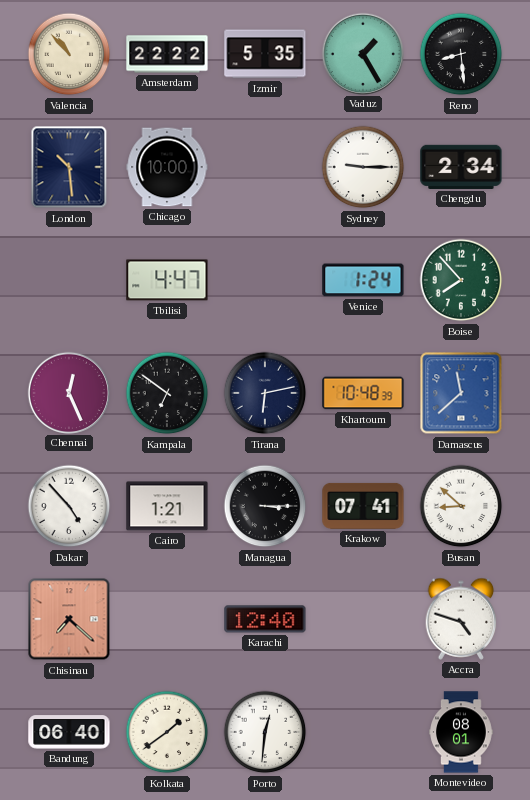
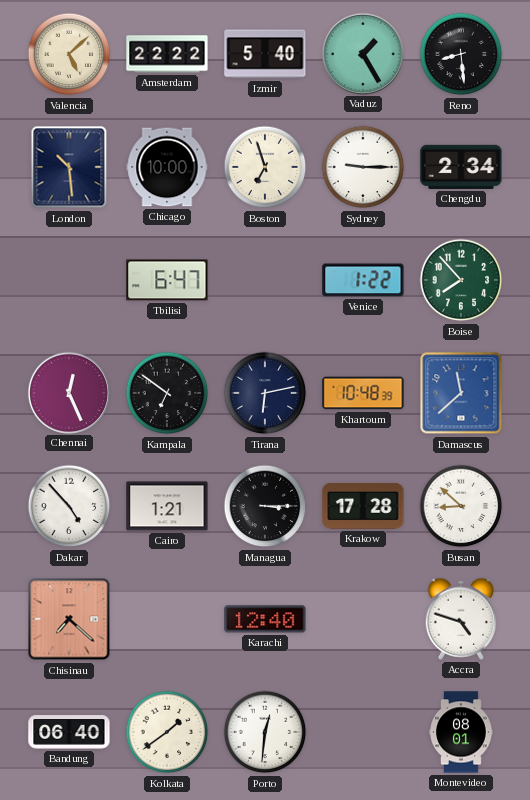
Valencia: 10:53 -> 5:08 (69, 54)
Izmir: 5:35 -> 5:40 (265, 54)
Boston: none -> 6:57 (265, 167)
Tbilisi: 4:47 -> 6:47 (167, 280)
Venice: 1:24 -> 1:22 (363, 280)
Krakow: 07:41 -> 17:28 (363, 506)
